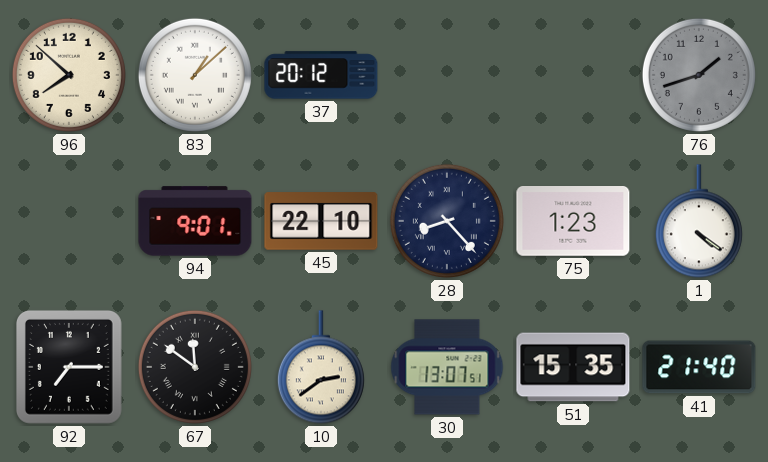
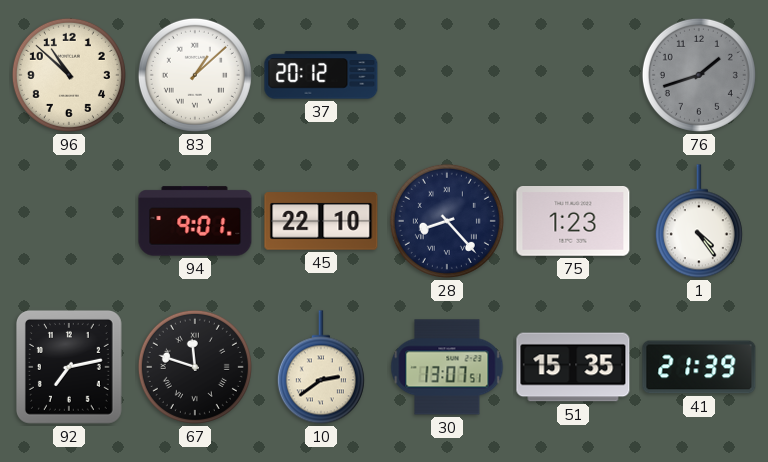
96: 7:52 -> 10:52 (69, 75)
1: 4:21 -> 4:24 (699, 221)
92: 7:15 -> 7:13 (69, 367)
67: 11:51 -> 11:48 (195, 367)
41: 21:40 -> 21:39 (699, 367)
